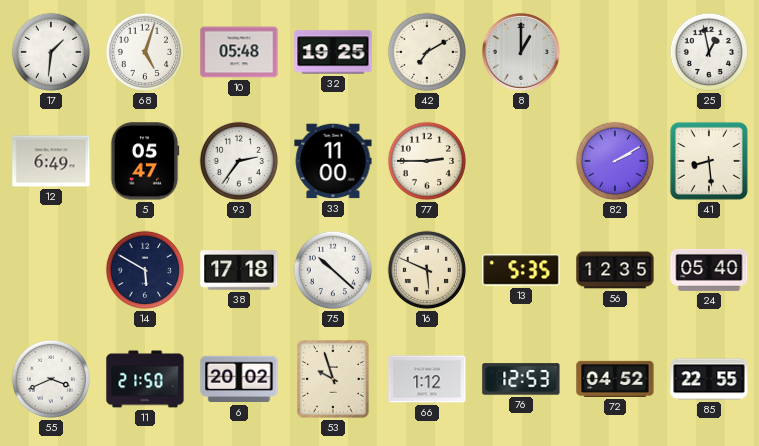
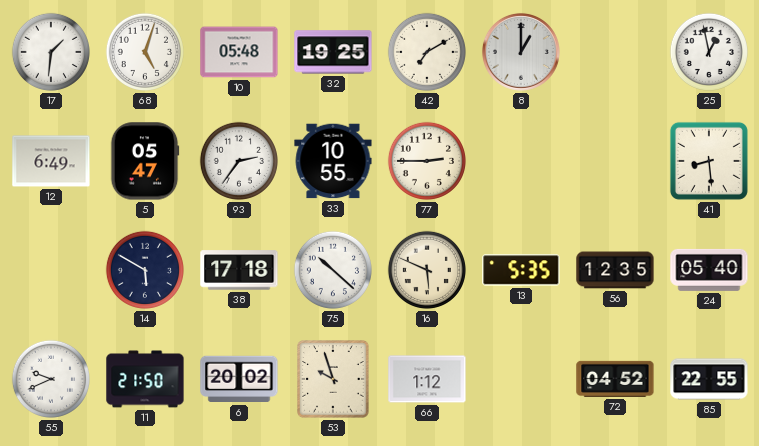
33: 11:00 -> 10:55 (333, 161)
82: 2:10 -> none (615, 161)
55: 3:41 -> 9:41 (51, 379)
76: 12:53 -> none (521, 379)
